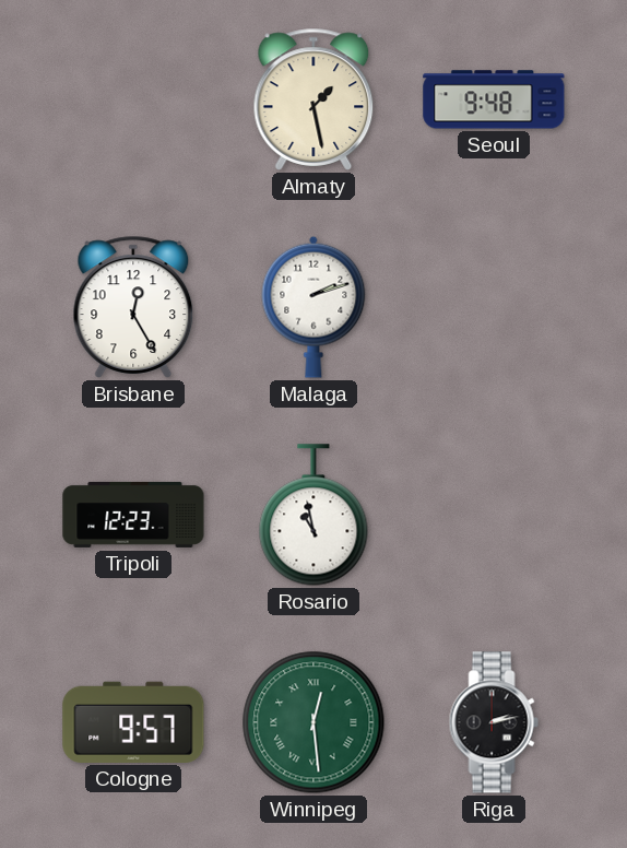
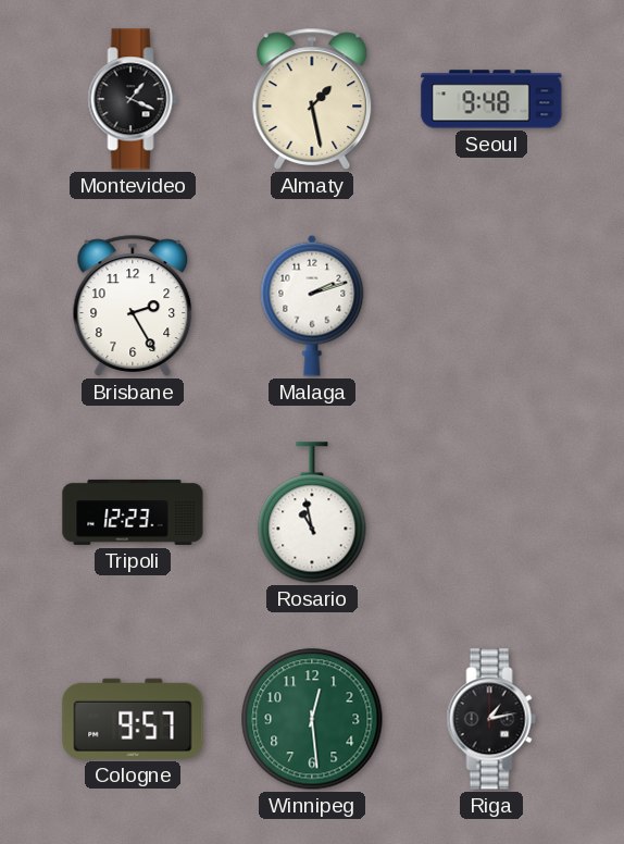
Montevideo: none -> 1:19 (133, 99)
Brisbane: 12:25 -> 2:25 (133, 306)
Winnipeg numerals: Roman -> Arabic (312, 719)
Riga: 2:13 -> 1:13 (491, 719)
